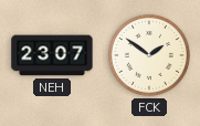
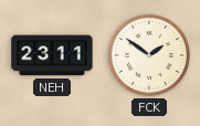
NEH: 23:07 -> 23:11 (52, 55)
